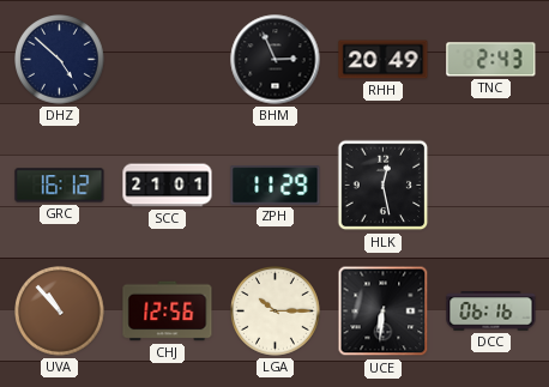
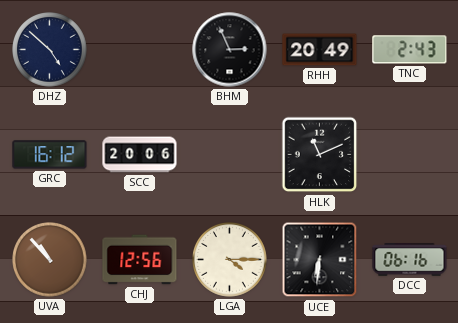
SCC: 21:01 -> 20:06 (140, 155)
ZPH: 11:29 -> none (276, 186)
HLK: 12:28 -> 11:11 (320, 155)
LGA: 10:15 -> 4:15 (230, 260)
